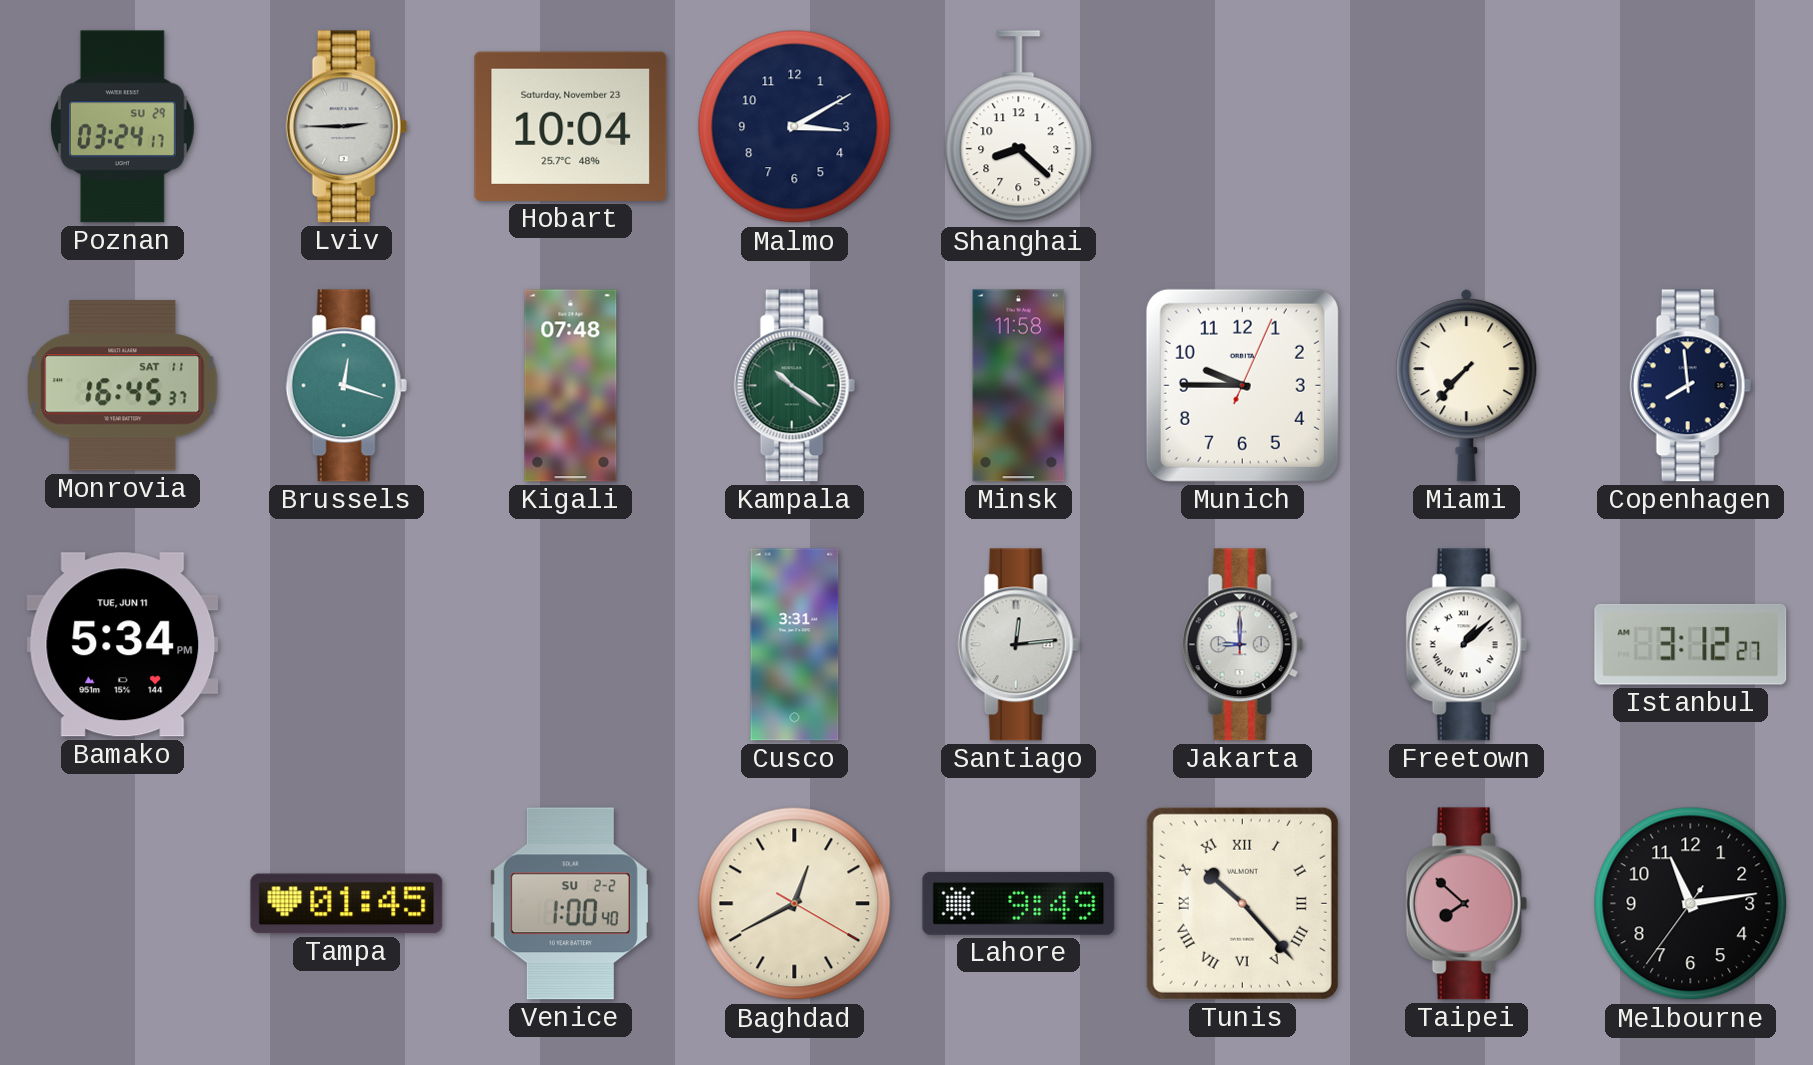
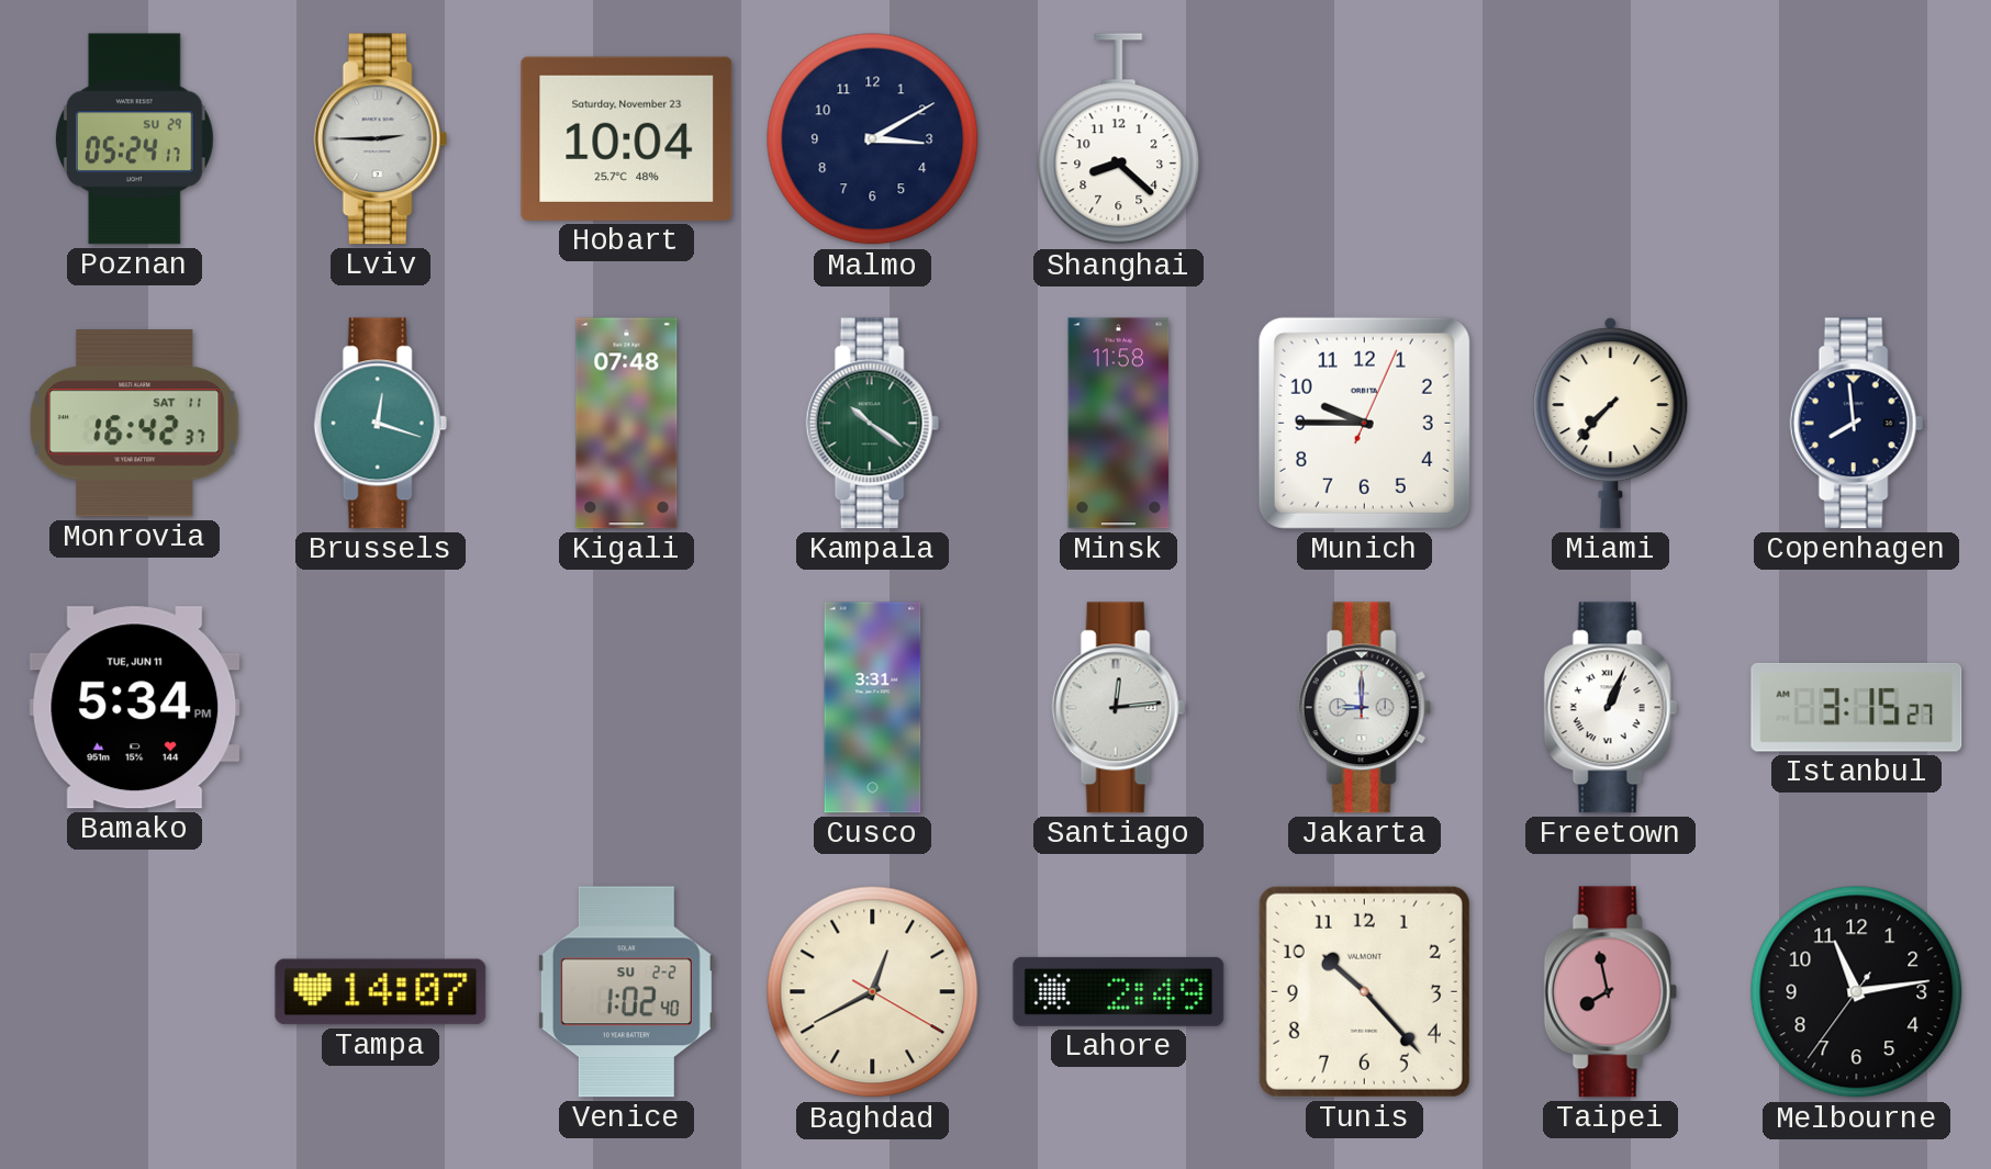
Poznan: 03:24 -> 05:24 (134, 139)
Monrovia: 16:45 -> 16:42 (135, 424)
Freetown: 1:08 -> 1:04 (1610, 708)
Istanbul: 3:12 -> 3:15 (1857, 707)
Tampa: 01:45 -> 14:07 (381, 992)
Venice: 1:00 -> 1:02 (626, 992)
Lahore: 9:49 -> 2:49 (1119, 991)
Tunis numerals: Roman -> Arabic (1364, 991)
Taipei: 7:52 -> 7:58 (1610, 992)
